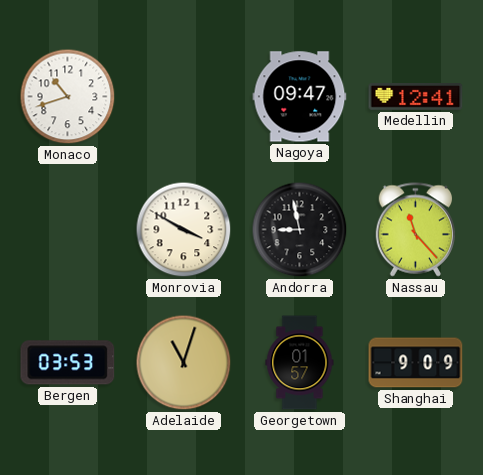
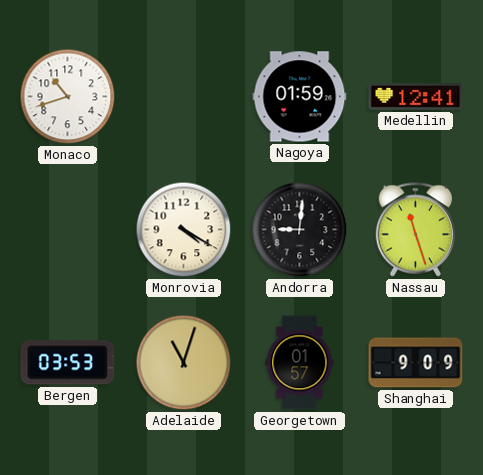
Nagoya: 09:47 -> 01:59 (300, 97)
Monrovia: 3:50 -> 4:20 (184, 230)
Andorra: 8:58 -> 9:01 (300, 230)
Nassau: 11:23 -> 11:27 (415, 230)
